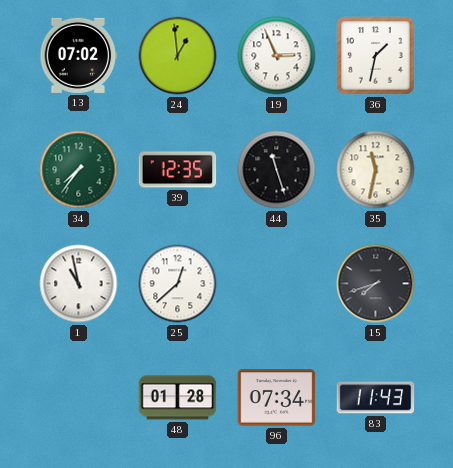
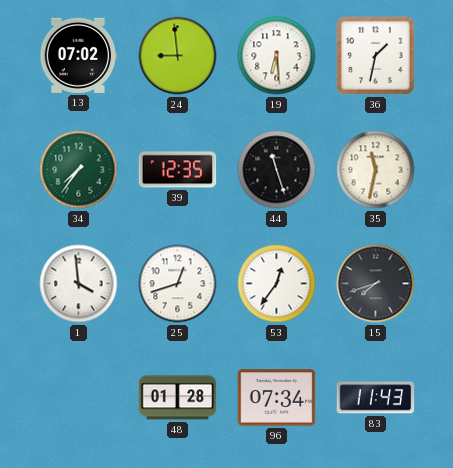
24: 12:59 -> 8:59 (178, 56)
19: 2:56 -> 6:29 (277, 56)
1: 10:58 -> 3:59 (79, 284)
25: 12:38 -> 12:42 (178, 284)
53: none -> 12:36 (277, 284)
